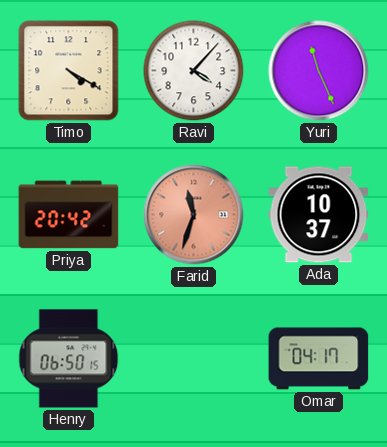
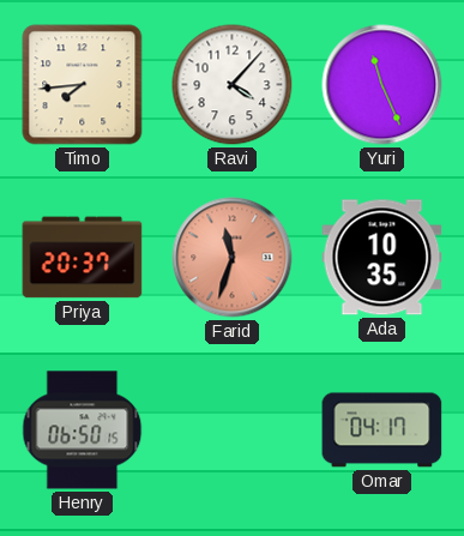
Timo: 4:20 -> 7:44 (83, 85)
Priya: 20:42 -> 20:37 (83, 258)
Ada: 10:37 -> 10:35 (382, 258)
